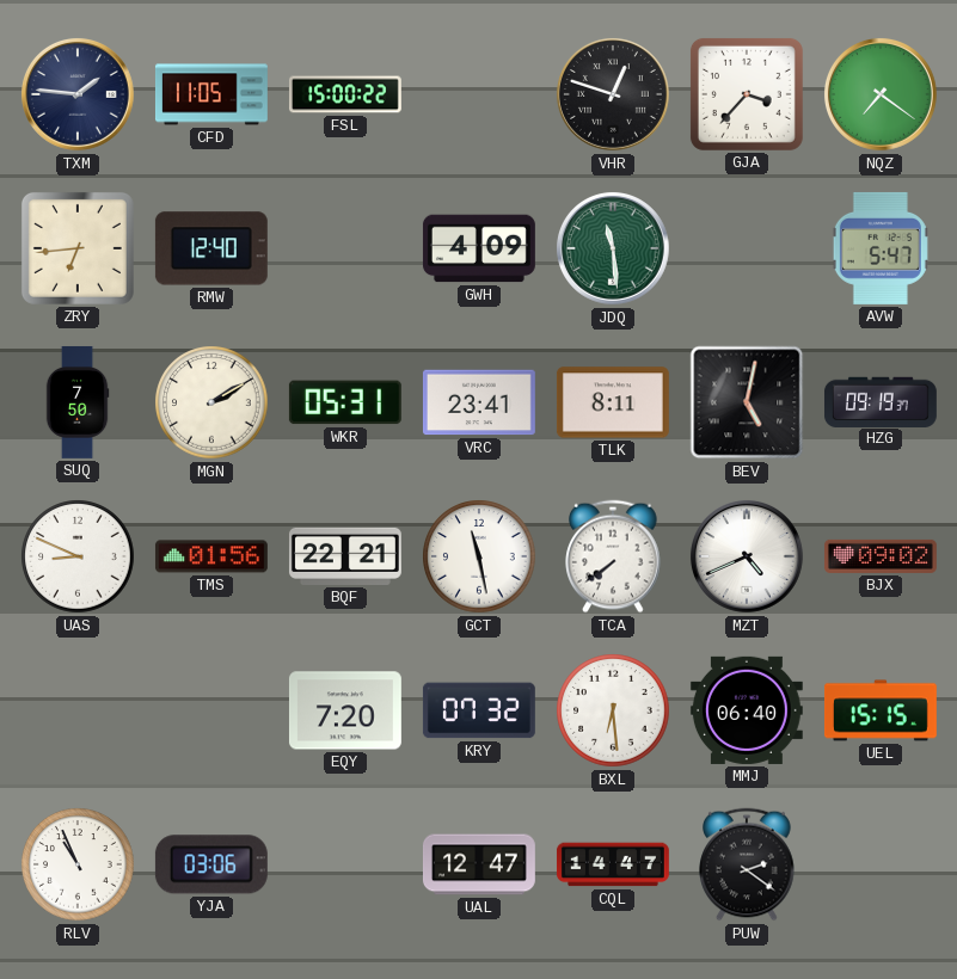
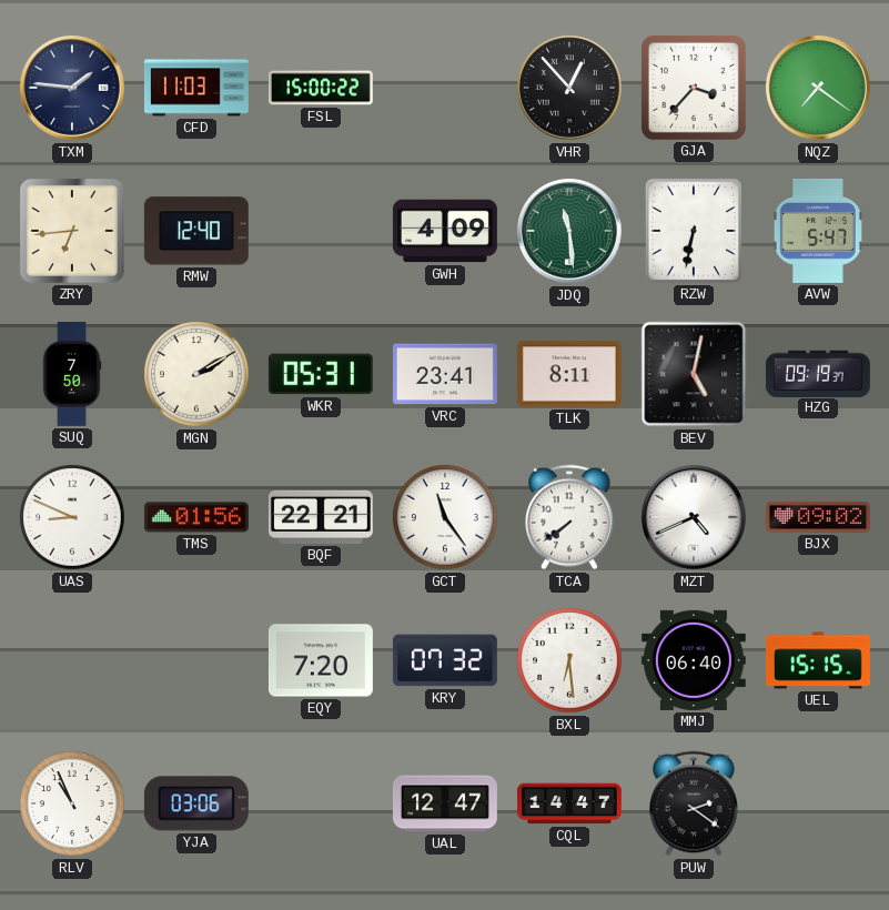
CFD: 11:05 -> 11:03 (196, 88)
VHR: 12:48 -> 12:53 (569, 88)
RZW: none -> 6:32 (694, 231)
GCT: 11:28 -> 11:24 (445, 517)
